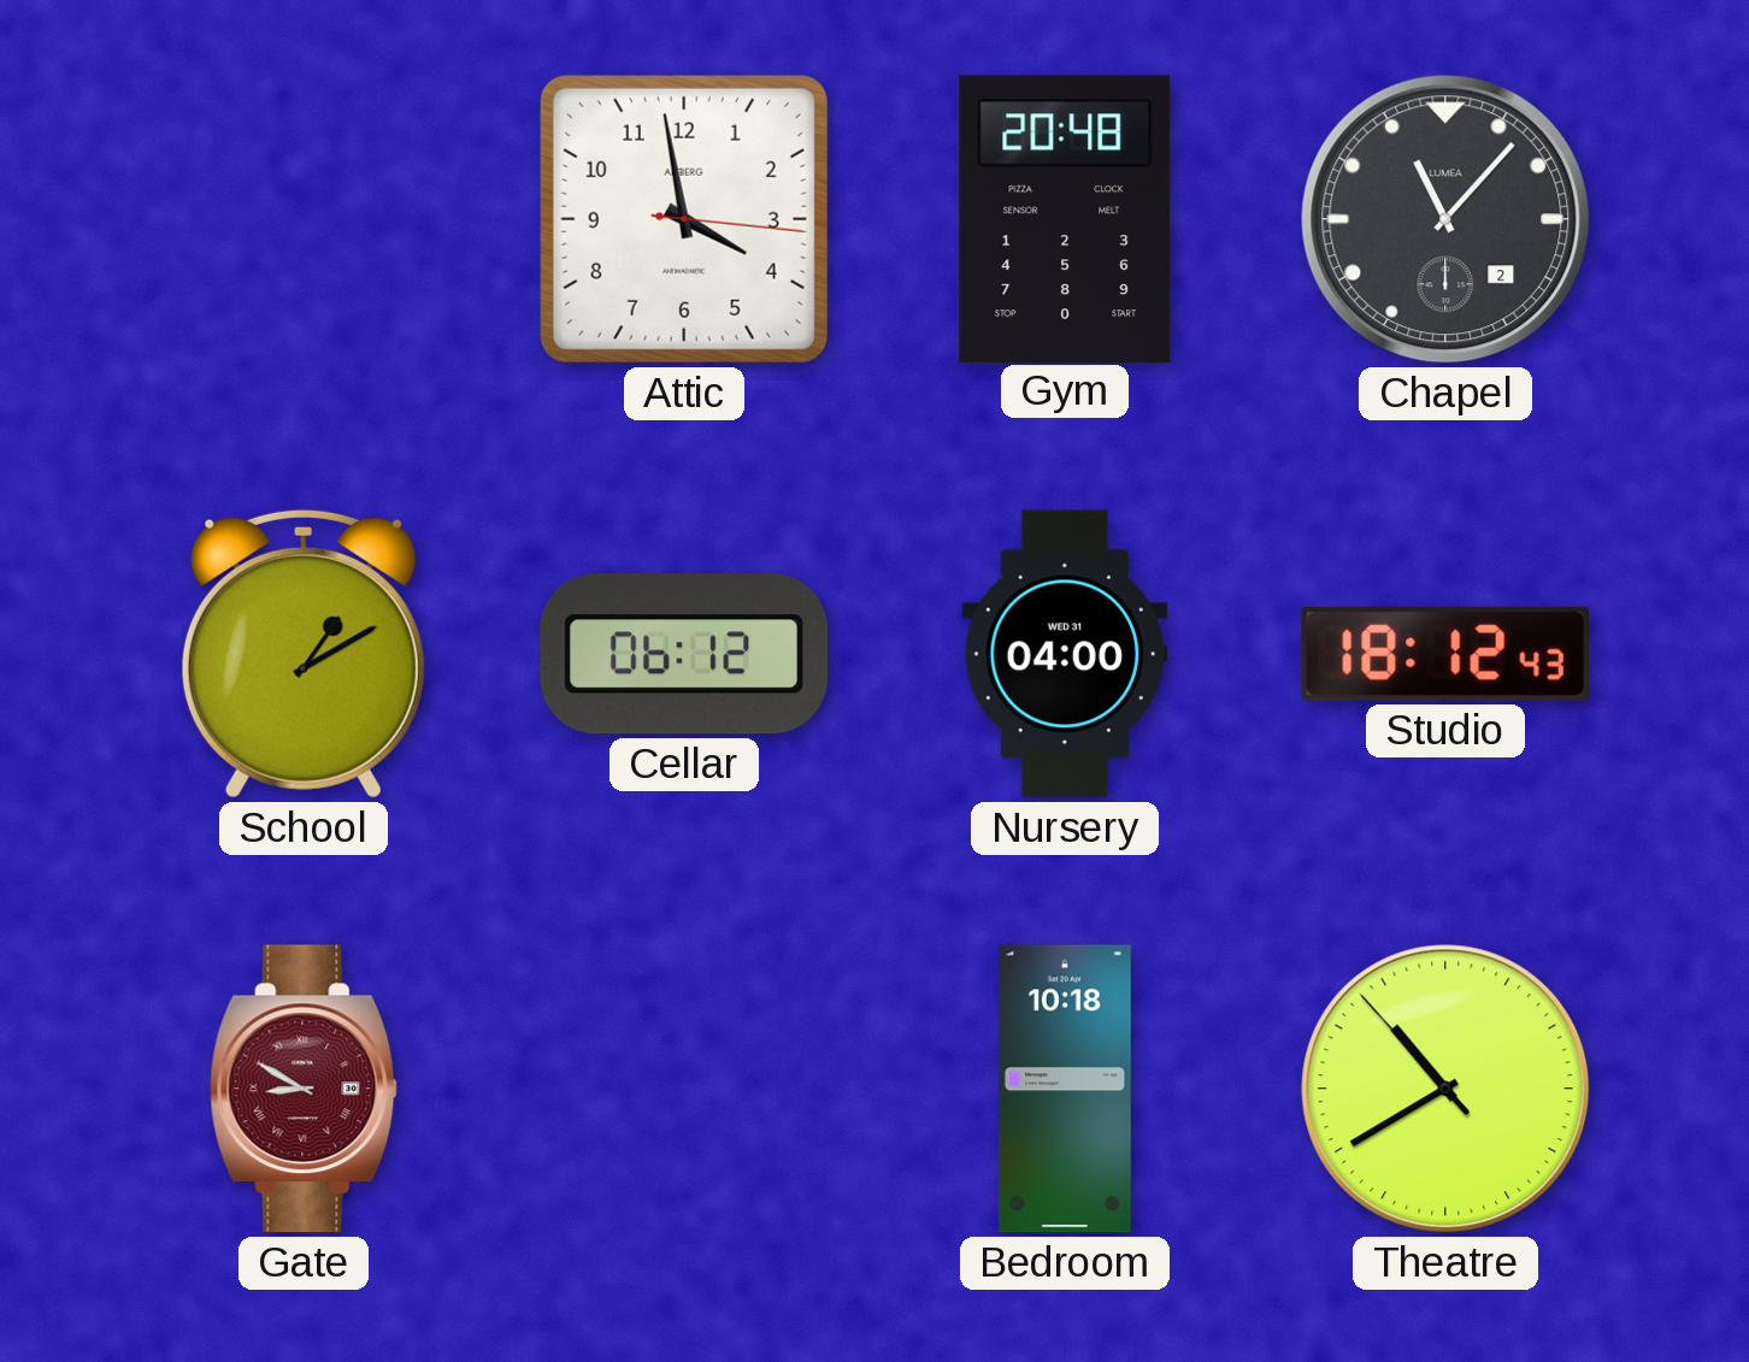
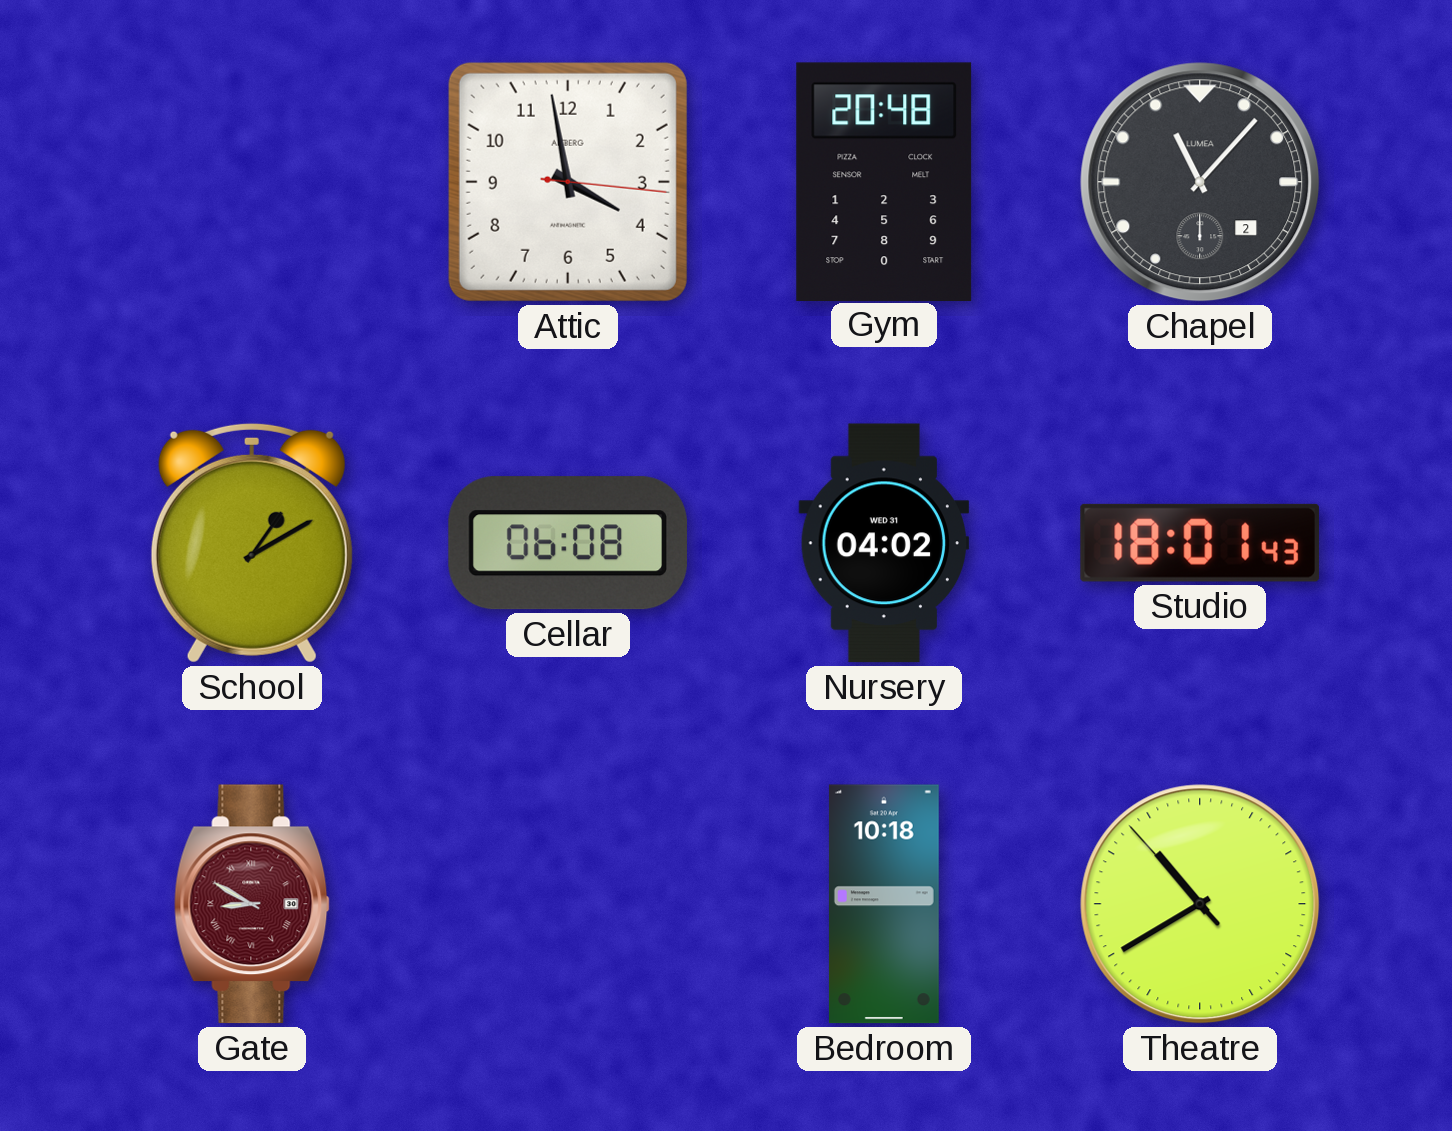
Cellar: 06:12 -> 06:08 (568, 543)
Nursery: 04:00 -> 04:02 (884, 543)
Studio: 18:12 -> 18:01 (1200, 543)
